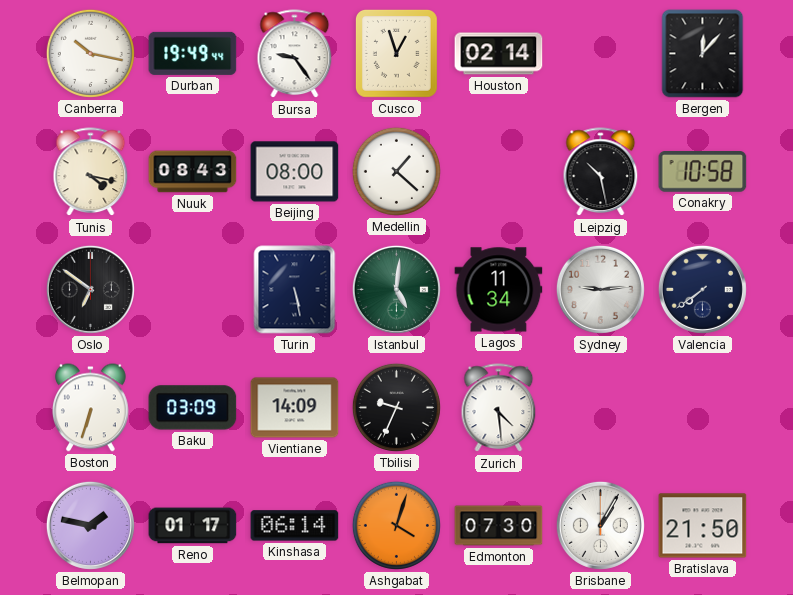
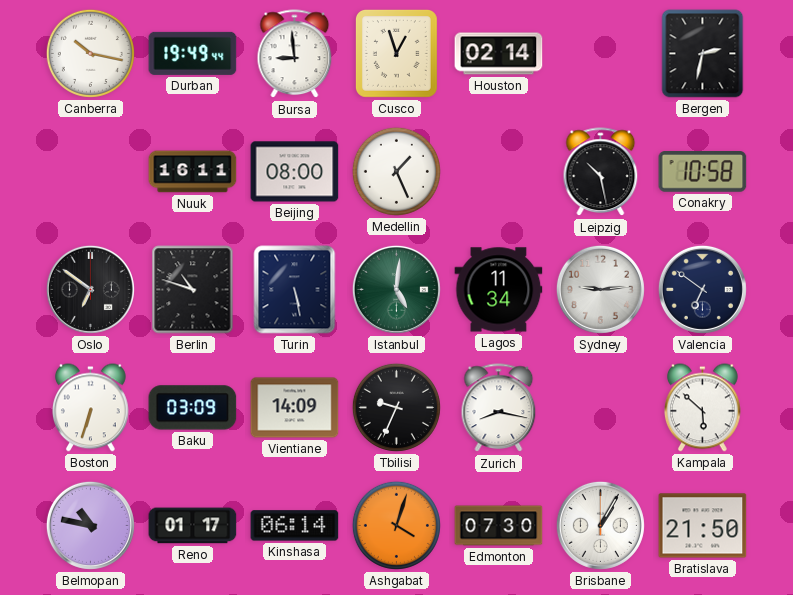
Bursa: 9:24 -> 8:59 (295, 54)
Bergen: 12:07 -> 2:32 (703, 54)
Tunis: 4:17 -> none (91, 172)
Nuuk: 08:43 -> 16:11 (193, 172)
Medellin: 1:22 -> 1:26 (396, 171)
Berlin: none -> 10:48 (193, 290)
Valencia: 7:39 -> 6:51 (702, 289)
Zurich: 4:29 -> 8:17 (499, 408)
Kampala: none -> 5:52 (703, 408)
Belmopan: 1:47 -> 10:47 (90, 525)
